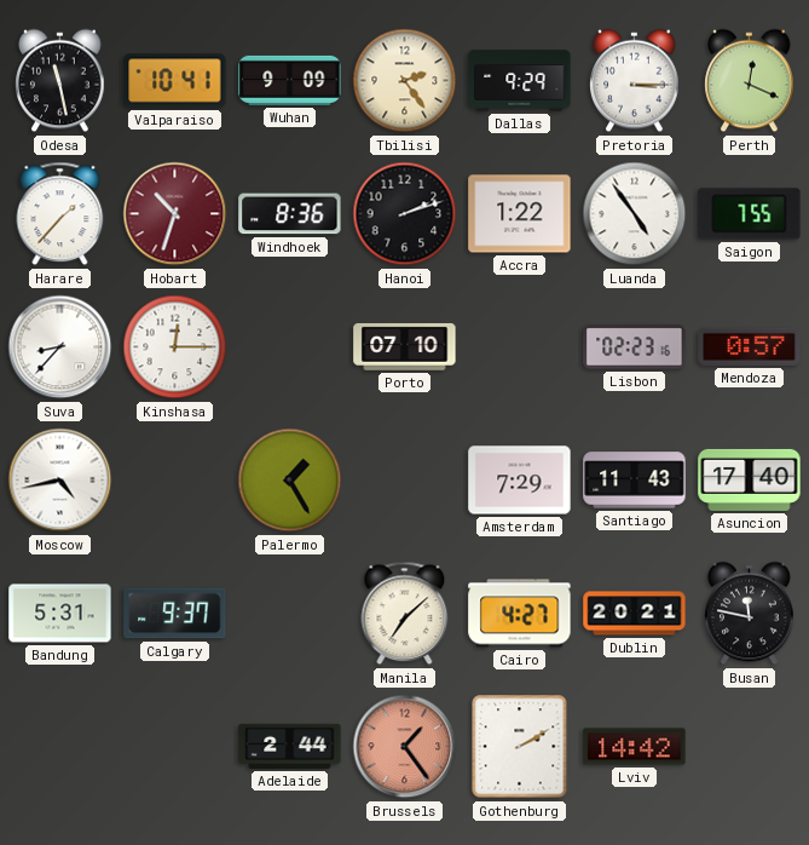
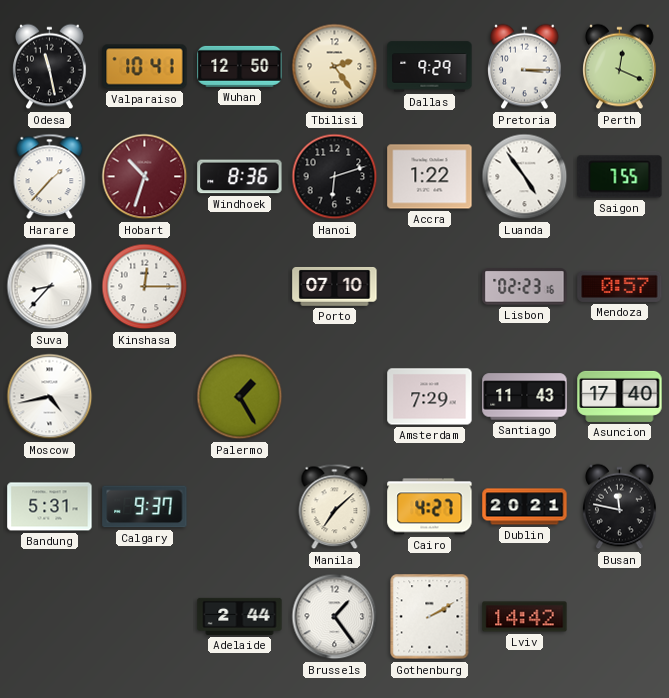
Wuhan: 9:09 -> 12:50 (240, 66)
Hanoi: 2:12 -> 6:12 (335, 177)
Brussels dial: salmon -> white (335, 617)
